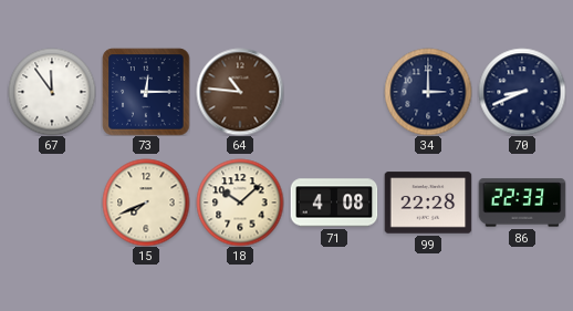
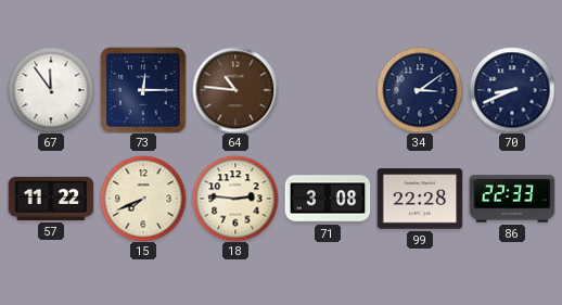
34: 3:00 -> 3:09 (420, 90)
57: none -> 11:22 (51, 199)
18: 10:08 -> 2:46 (235, 199)
71: 4:08 -> 3:08 (328, 199)
